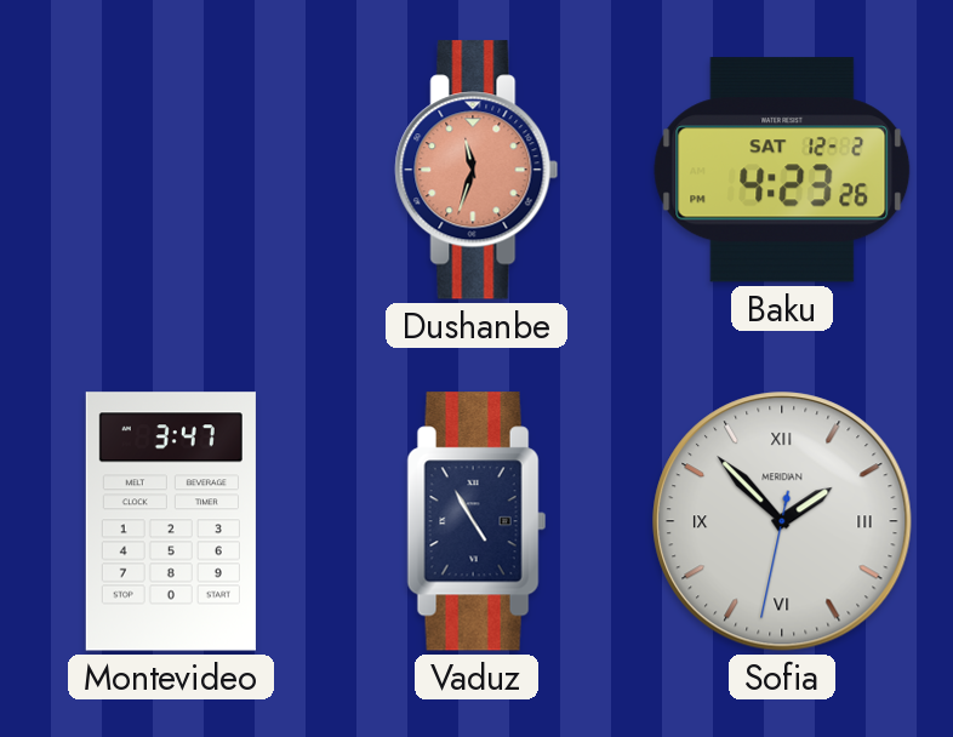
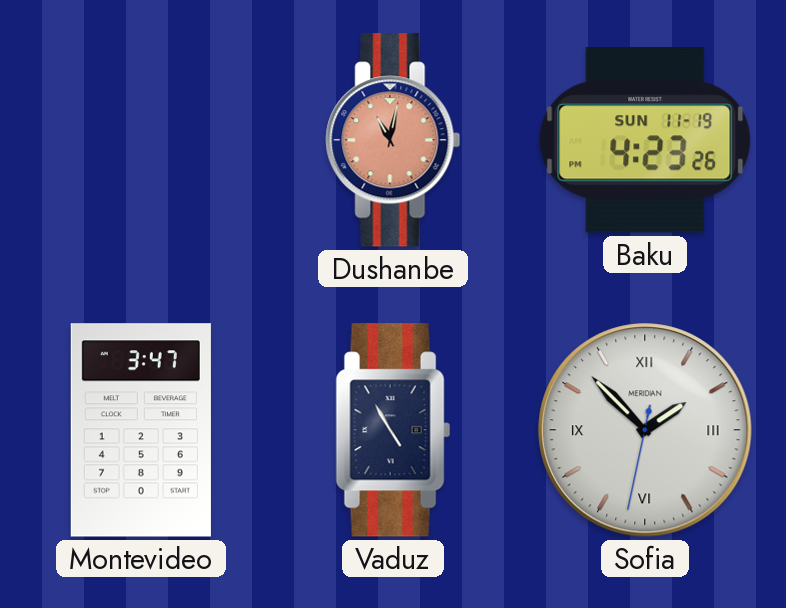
Dushanbe: 11:33 -> 11:02 (393, 140)
Baku date: SAT 12-2 -> SUN 11-19 (645, 140)
